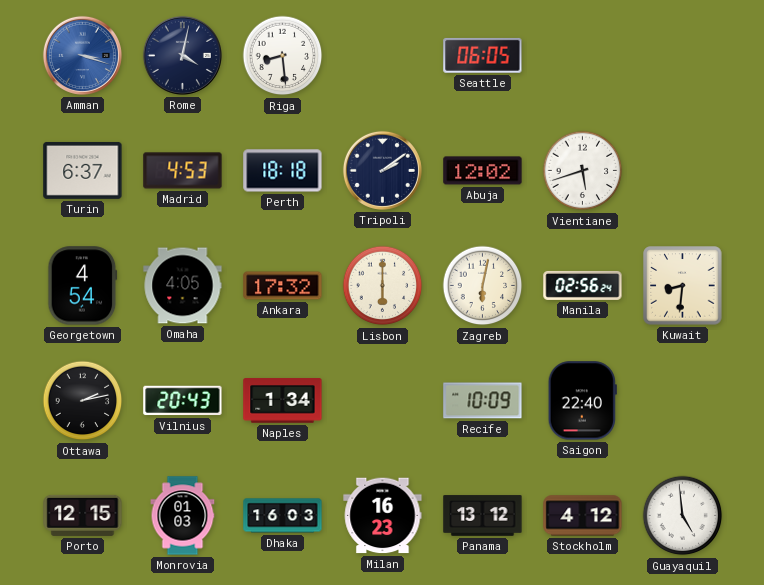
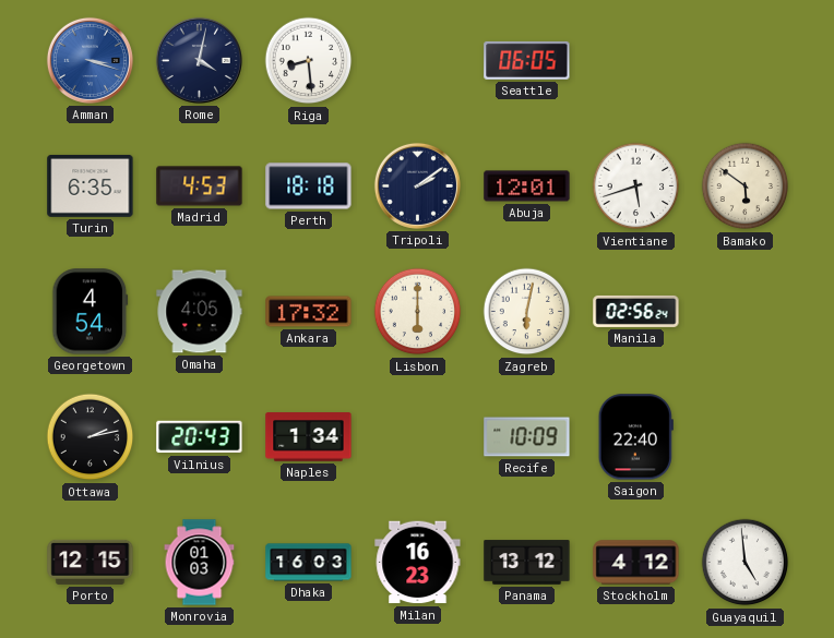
Turin: 6:37 -> 6:35 (91, 185)
Abuja: 12:02 -> 12:01 (527, 186)
Bamako: none -> 5:51 (746, 186)
Kuwait: 8:31 -> none (683, 286)
